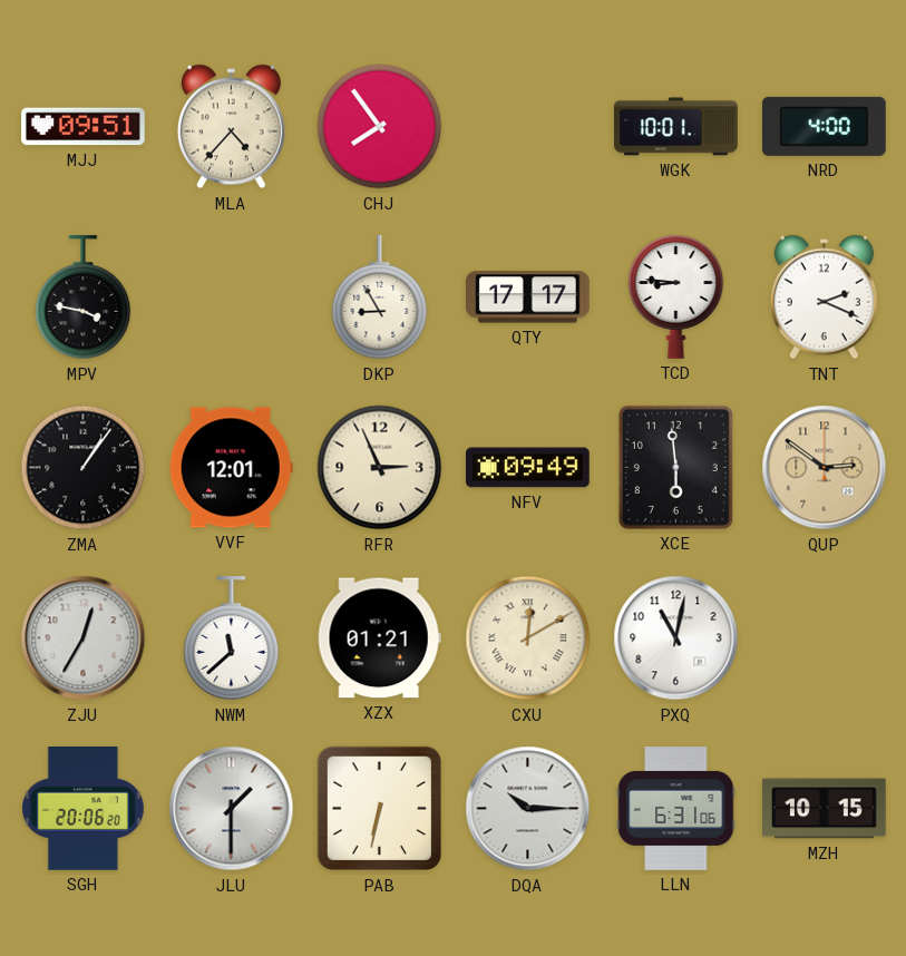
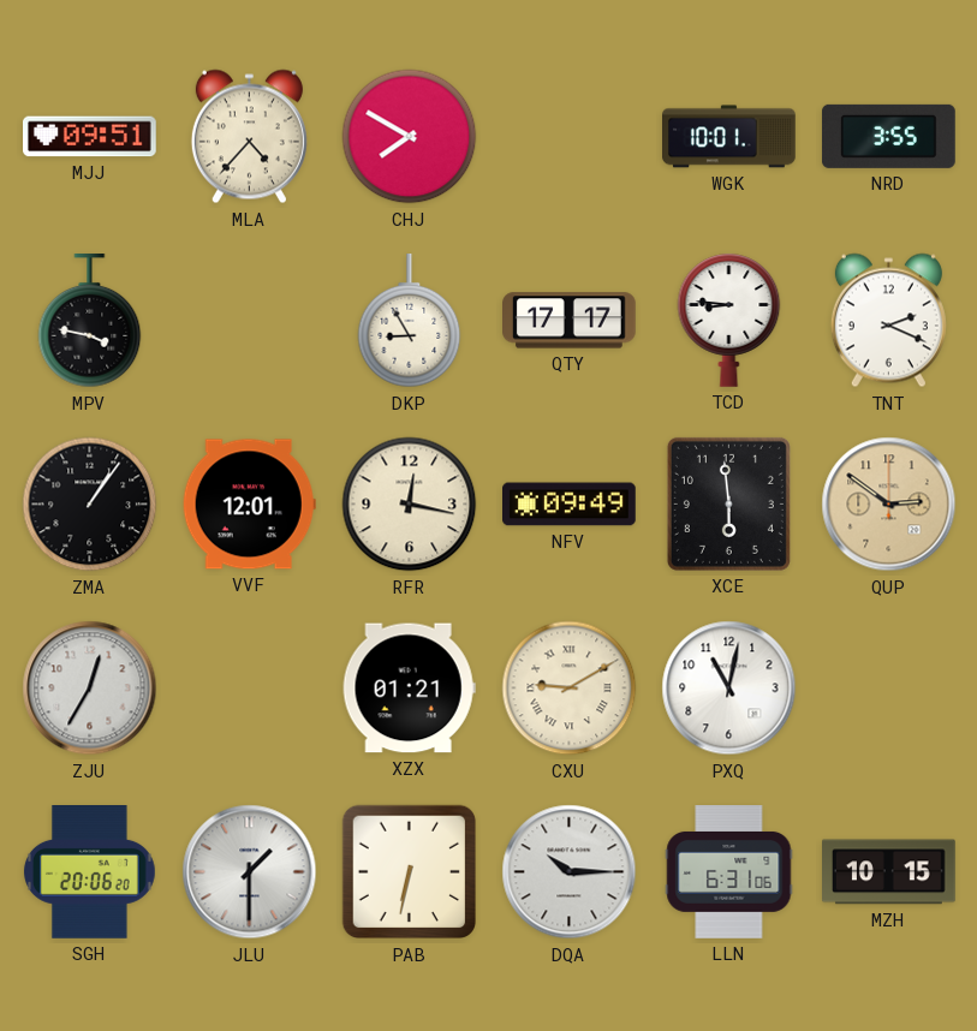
CHJ: 7:54 -> 7:50 (410, 137)
NRD: 4:00 -> 3:55 (888, 136)
RFR: 2:56 -> 12:17 (410, 505)
NWM: 11:38 -> none (232, 640)
CXU: 12:10 -> 9:10 (570, 689)
